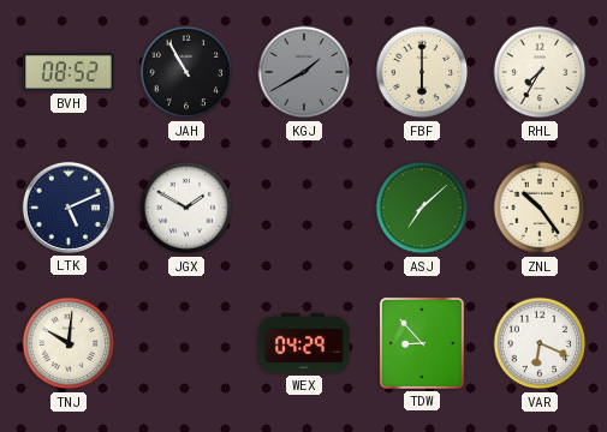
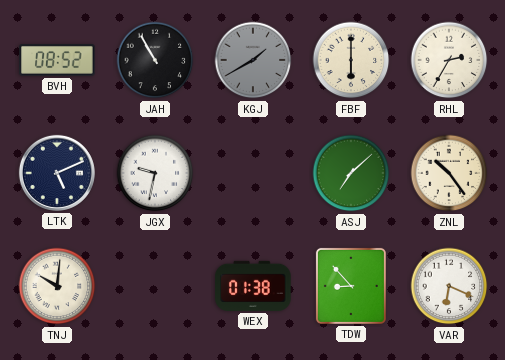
RHL: 7:35 -> 2:35 (449, 60)
JGX: 1:50 -> 9:32 (155, 173)
WEX: 04:29 -> 01:38 (253, 286)
